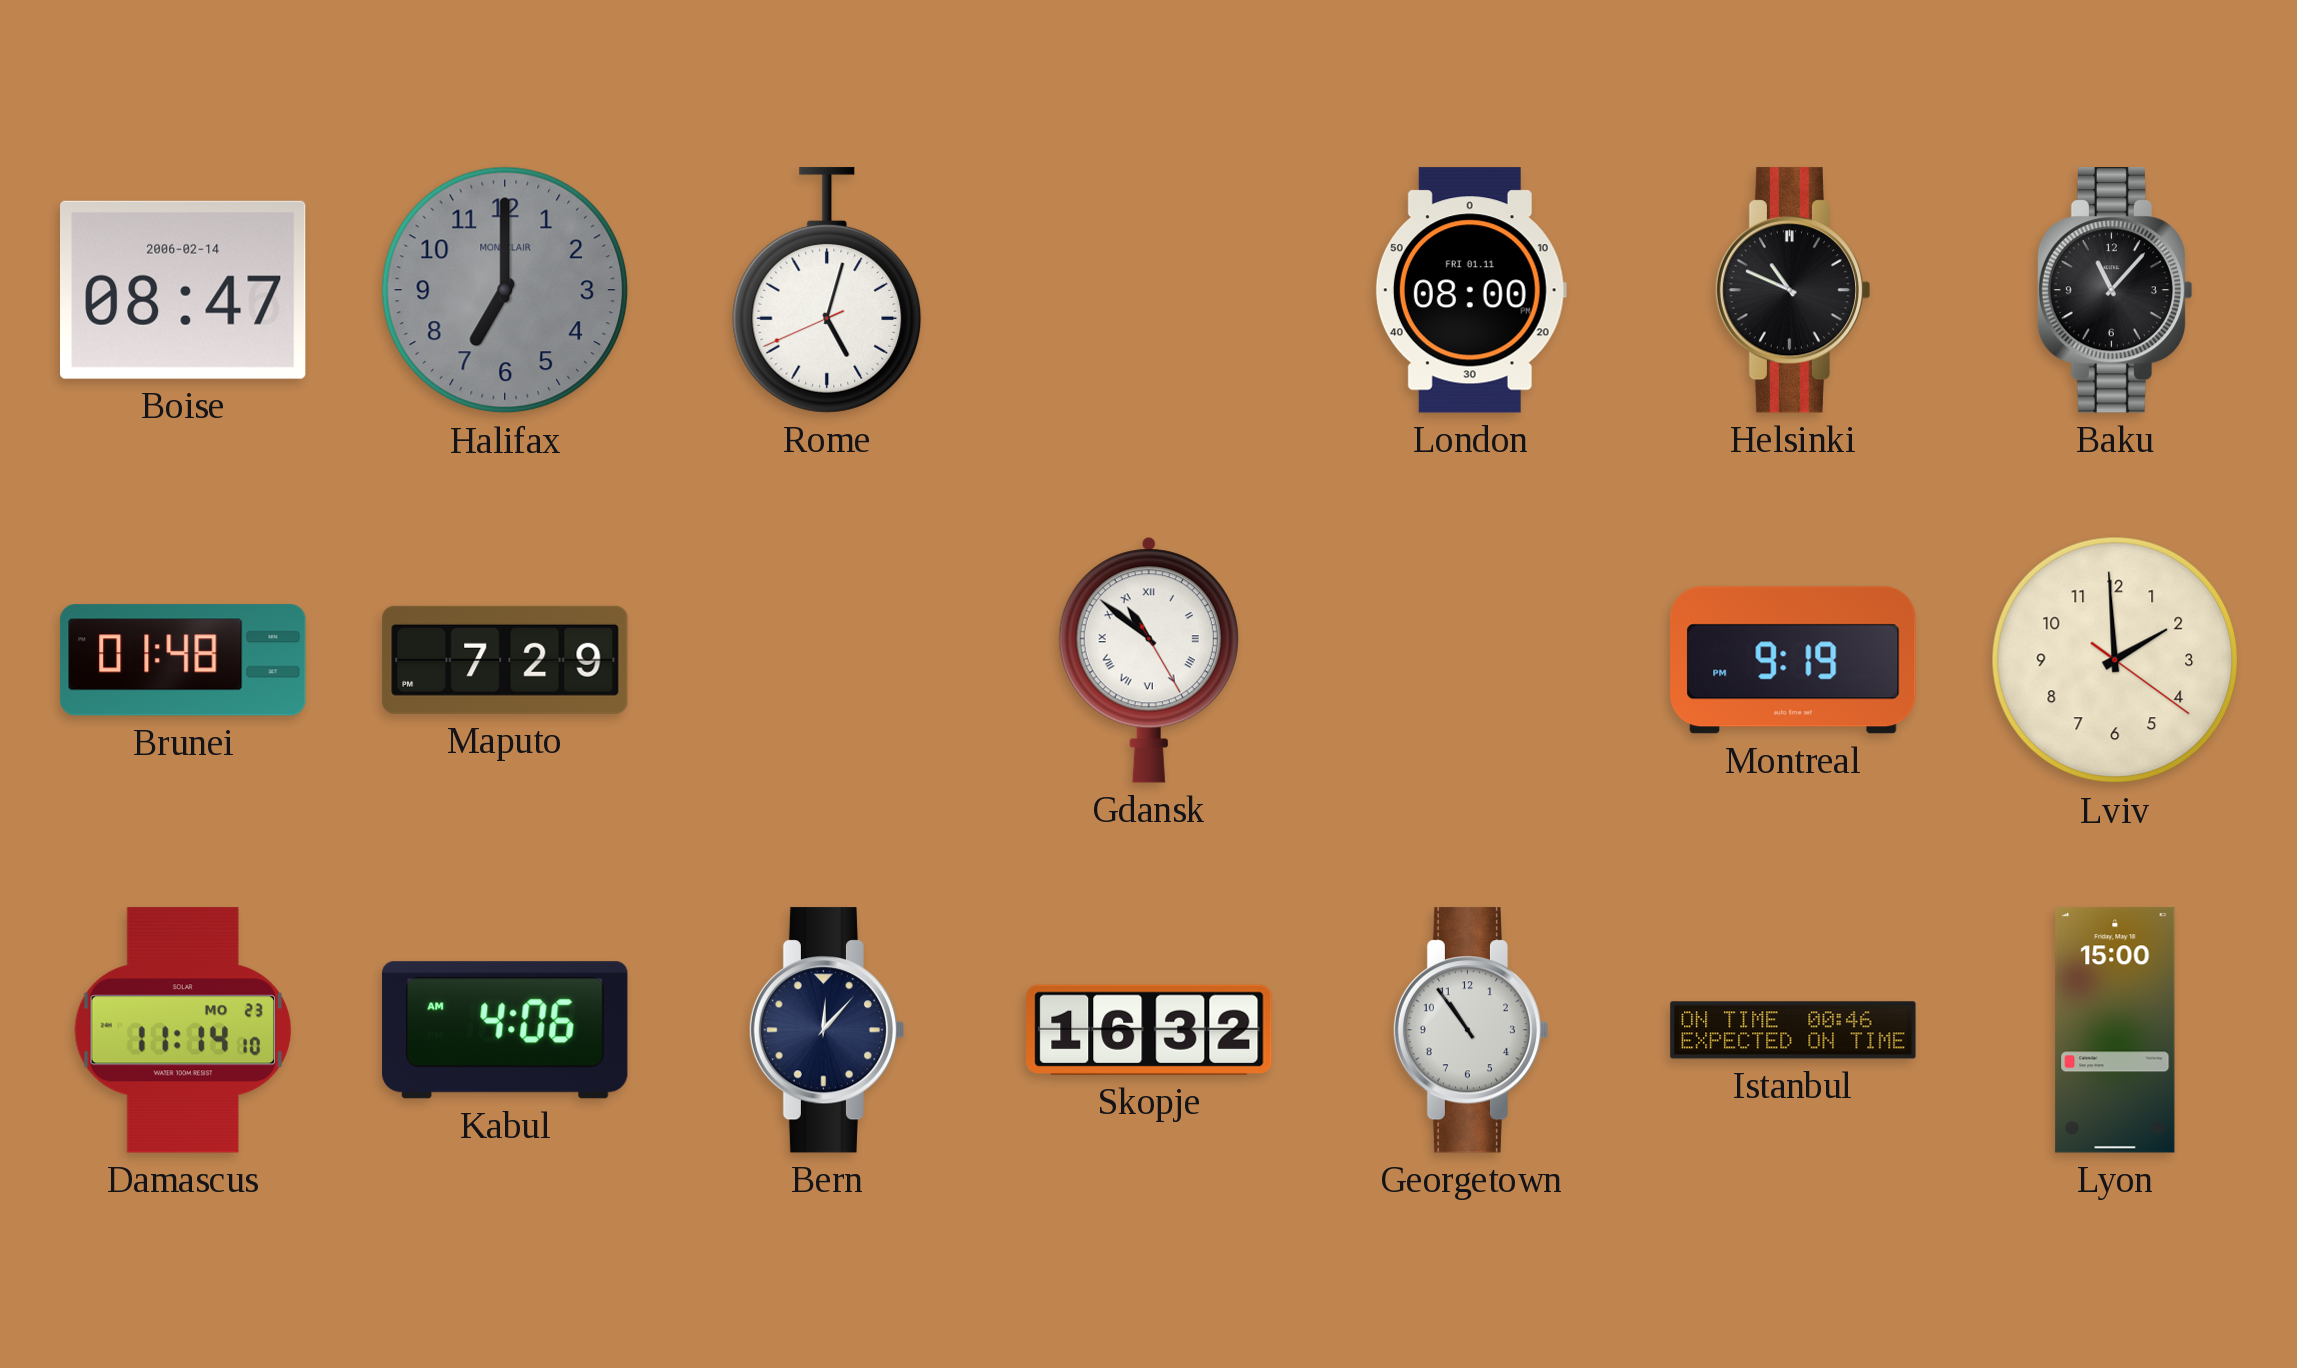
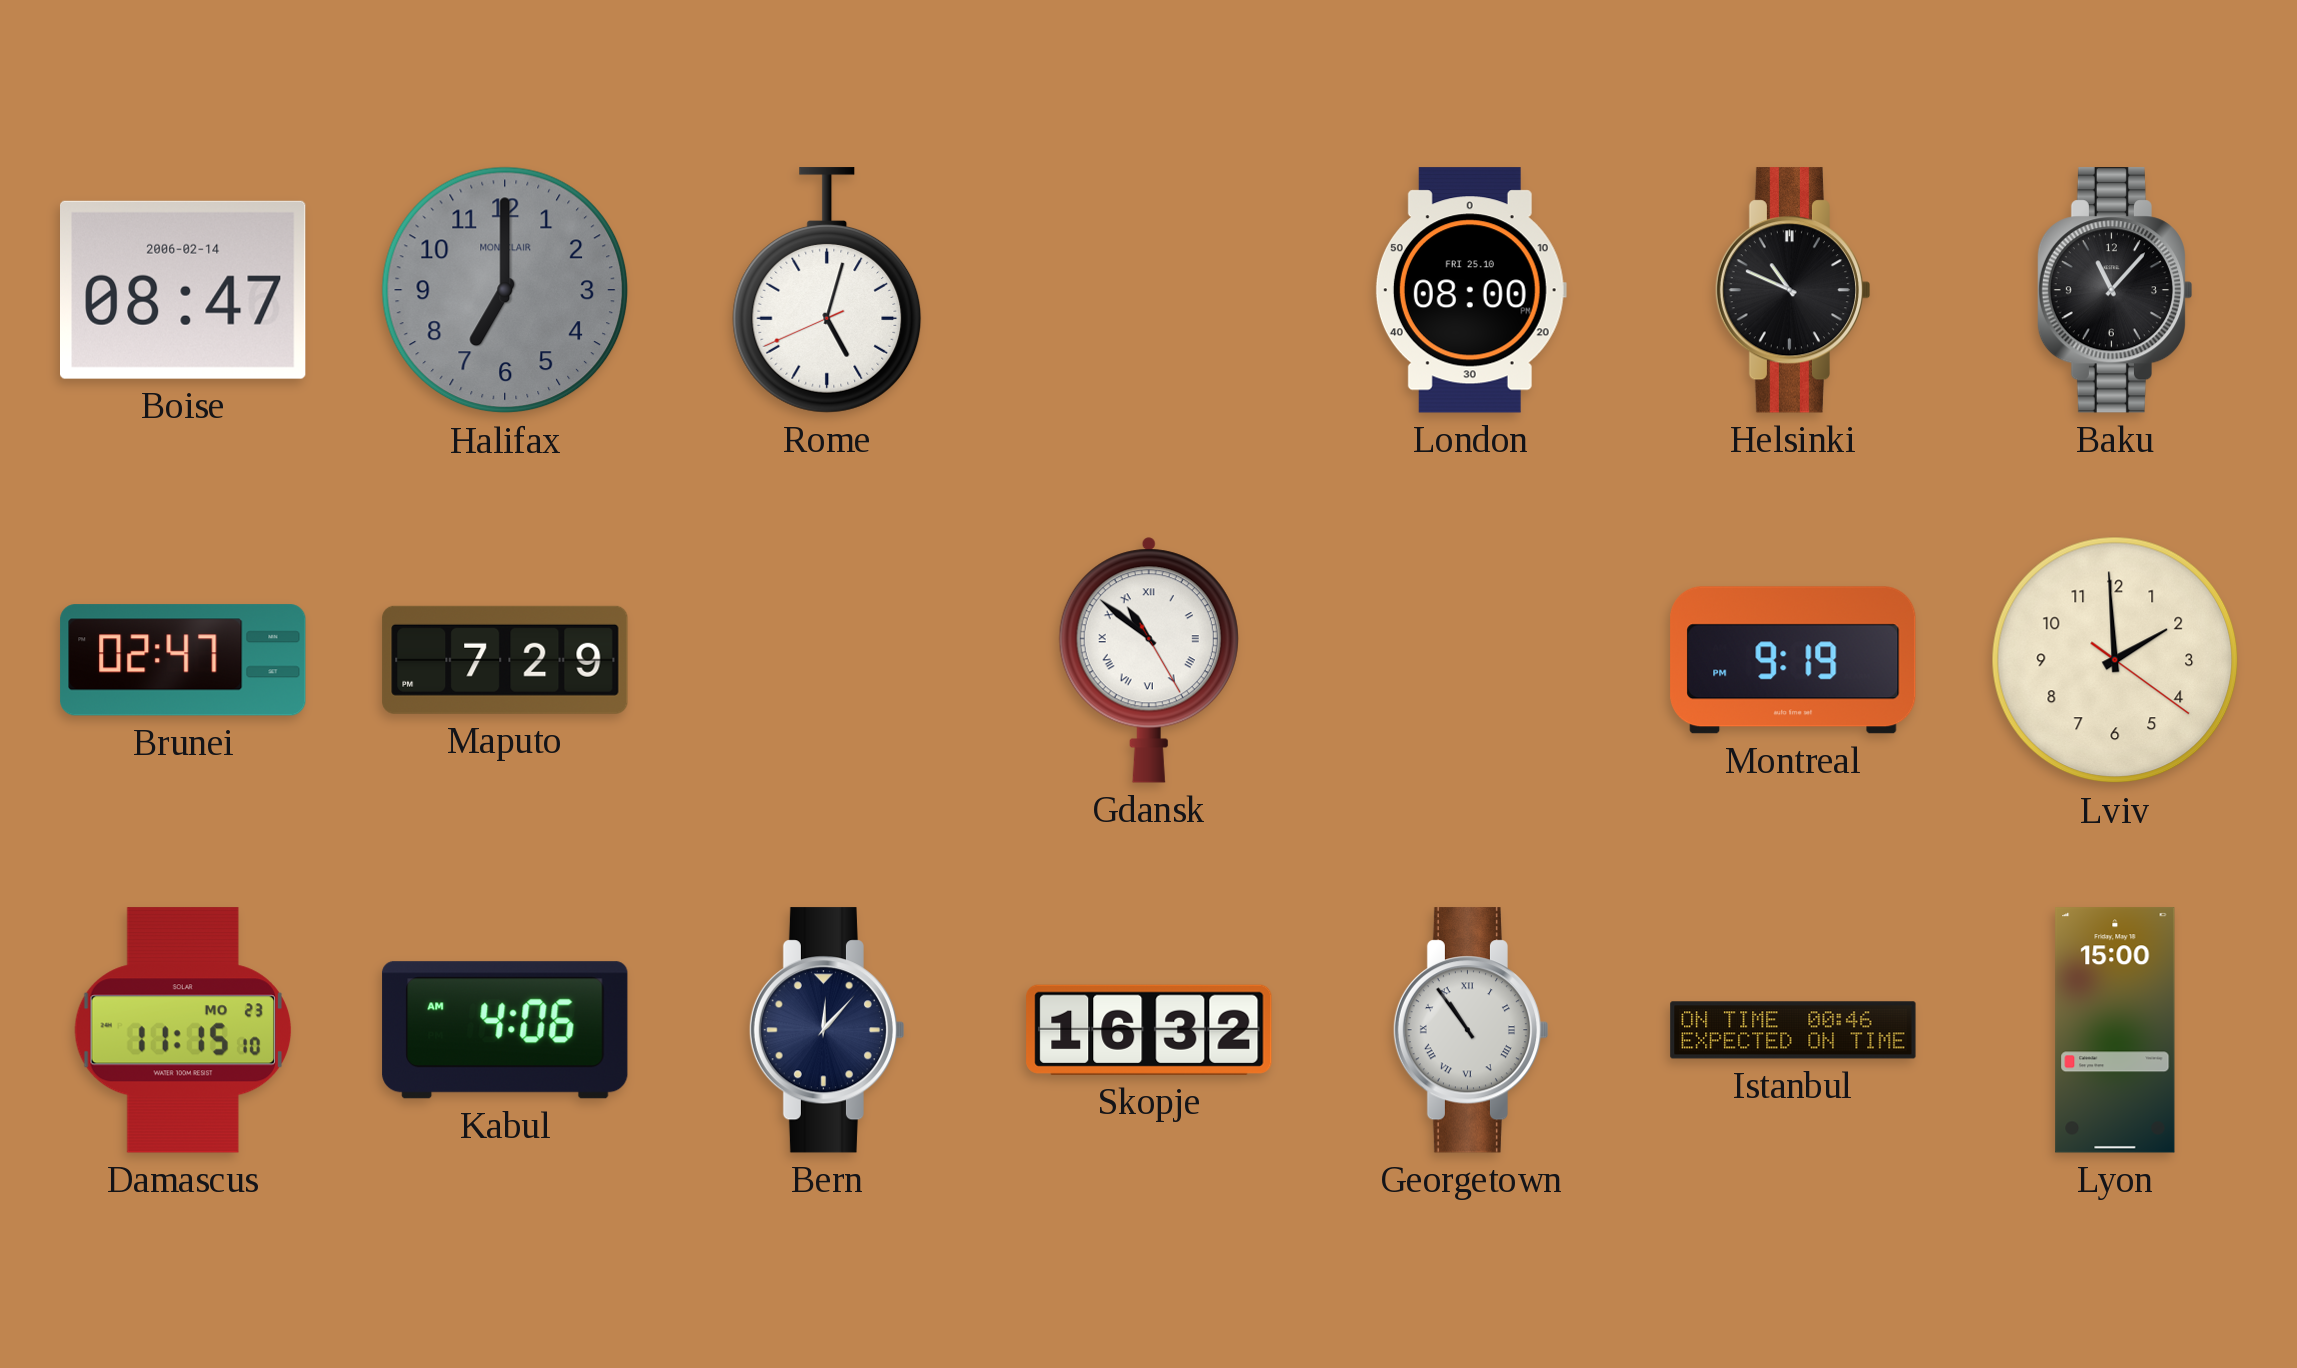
London date: FRI 01.11 -> FRI 25.10 (1471, 290)
Brunei: 01:48 -> 02:47 (183, 660)
Damascus: 11:14 -> 11:15 (183, 1030)
Georgetown numerals: Arabic -> Roman (1471, 1030)
